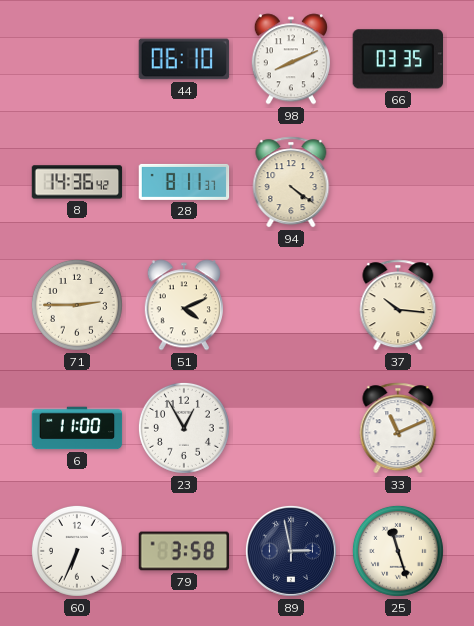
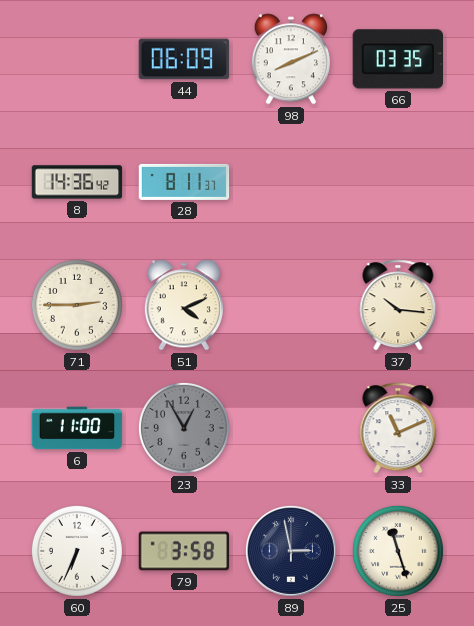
44: 06:10 -> 06:09 (184, 59)
94: 4:21 -> none (291, 182)
23 dial: white -> grey (184, 428)
